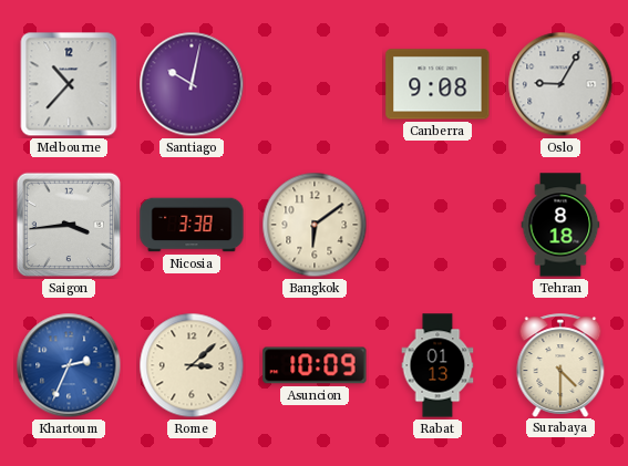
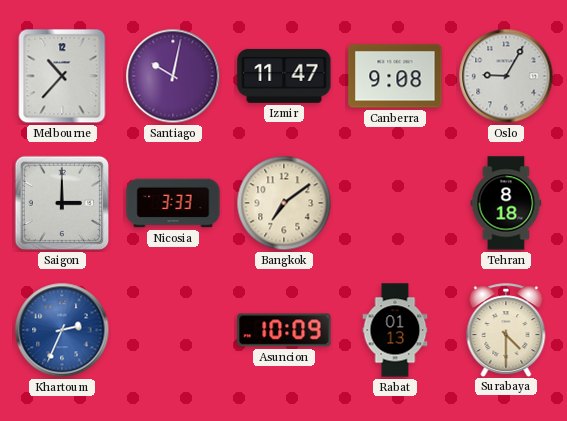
Izmir: none -> 11:47 (284, 76)
Saigon: 3:44 -> 3:00 (62, 203)
Nicosia: 3:38 -> 3:33 (173, 203)
Bangkok: 6:09 -> 7:09 (284, 203)
Rome: 3:08 -> none (192, 365)
